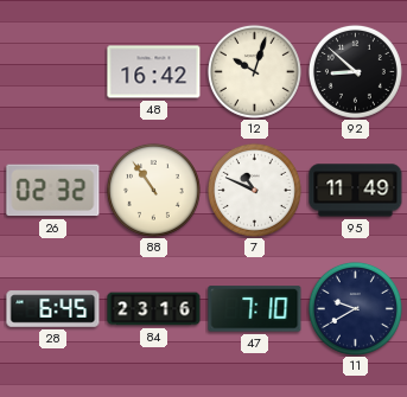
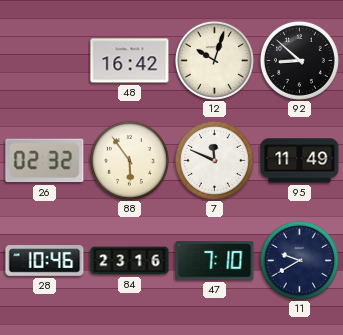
88: 10:54 -> 5:54 (129, 160)
7: 10:49 -> 11:49 (214, 160)
28: 6:45 -> 10:46 (45, 261)
